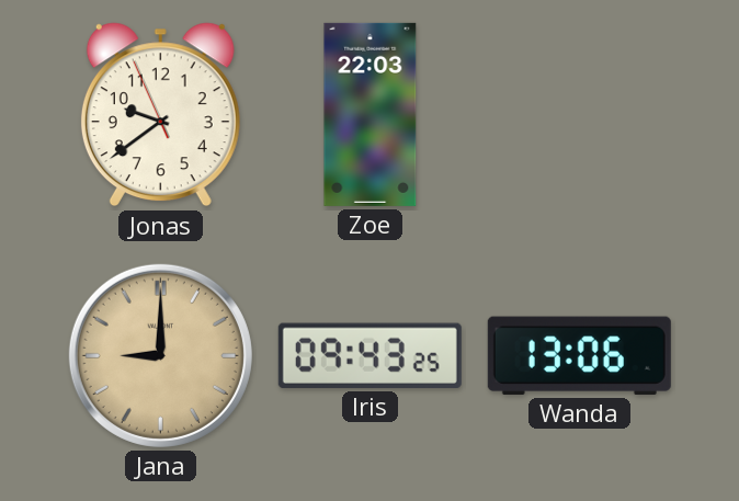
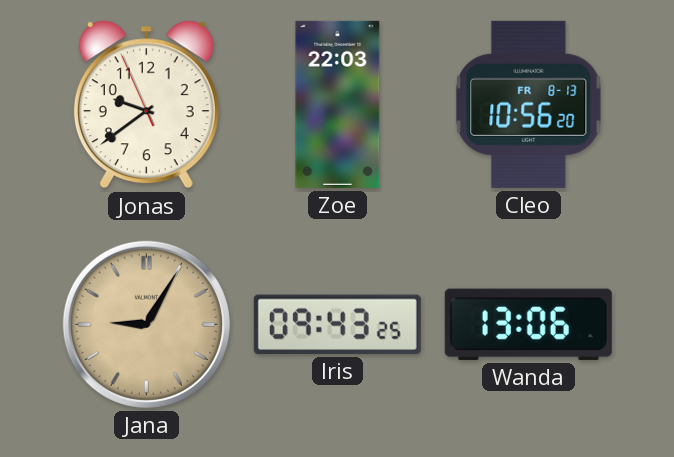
Cleo: none -> 10:56 (529, 104)
Jana: 9:00 -> 9:05 (146, 324)
